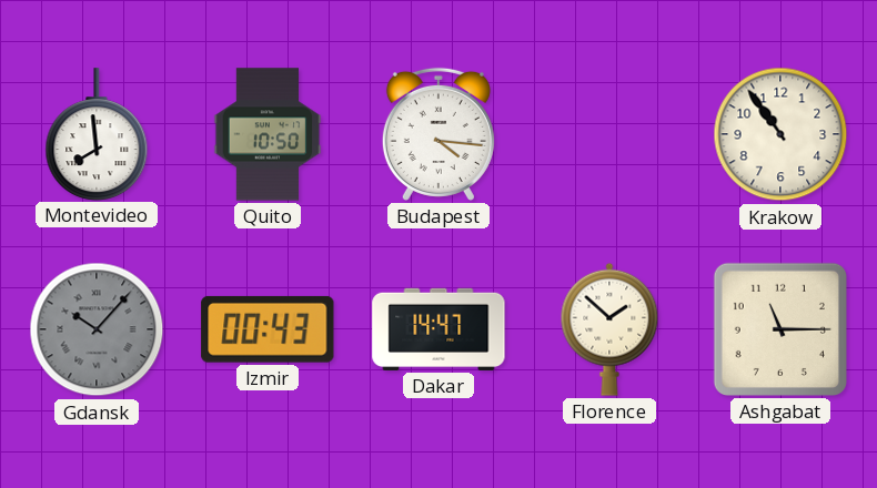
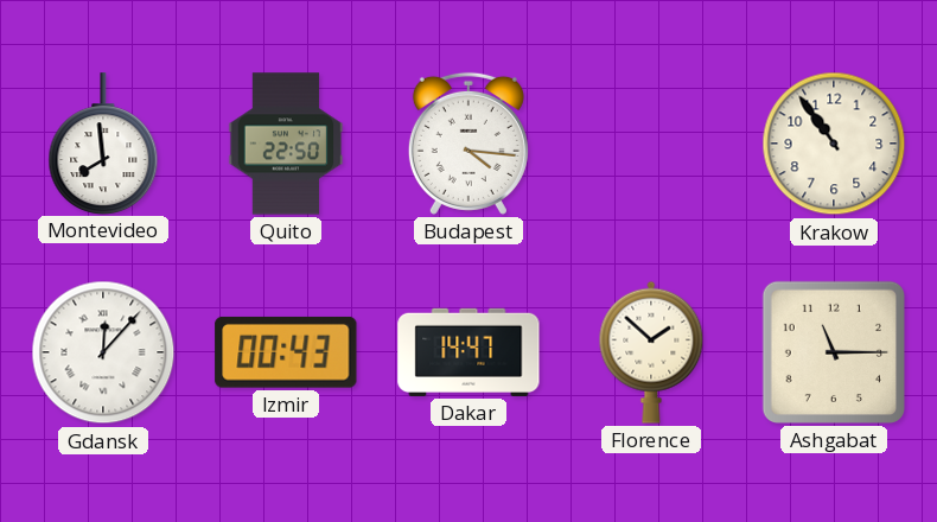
Quito: 10:50 -> 22:50 (286, 144)
Gdansk: 10:07 -> 12:07 (103, 352)
Gdansk dial: grey -> white (103, 352)
